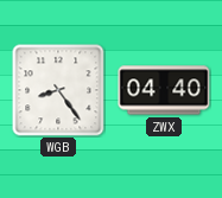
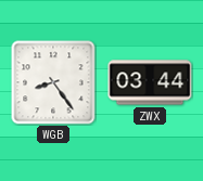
ZWX: 04:40 -> 03:44 (150, 82)
